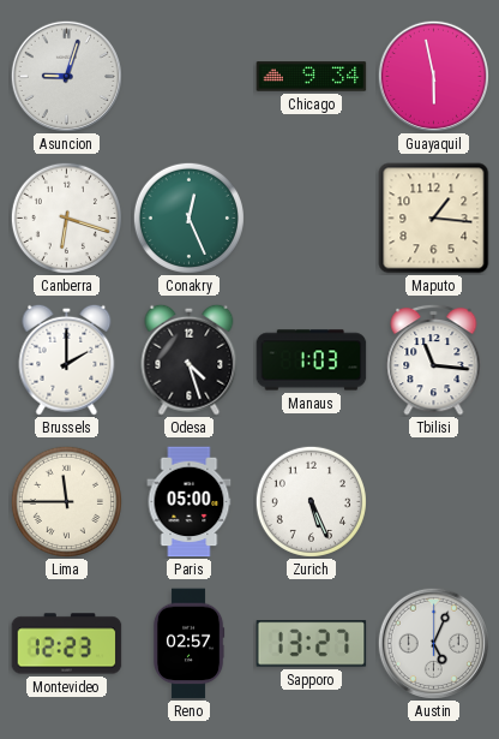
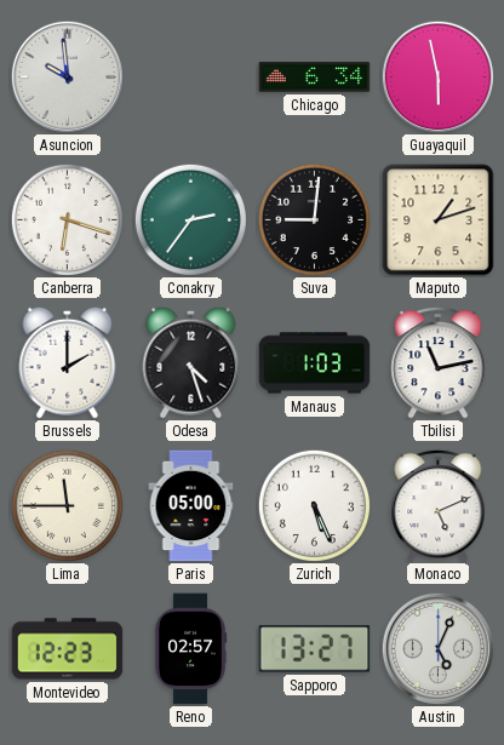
Asuncion: 9:03 -> 9:59 (67, 76)
Chicago: 9:34 -> 6:34 (315, 78)
Conakry: 12:26 -> 2:36 (190, 219)
Suva: none -> 9:01 (314, 219)
Maputo: 1:16 -> 1:12 (439, 220)
Tbilisi: 11:16 -> 11:13 (439, 362)
Monaco: none -> 5:11 (439, 505)
